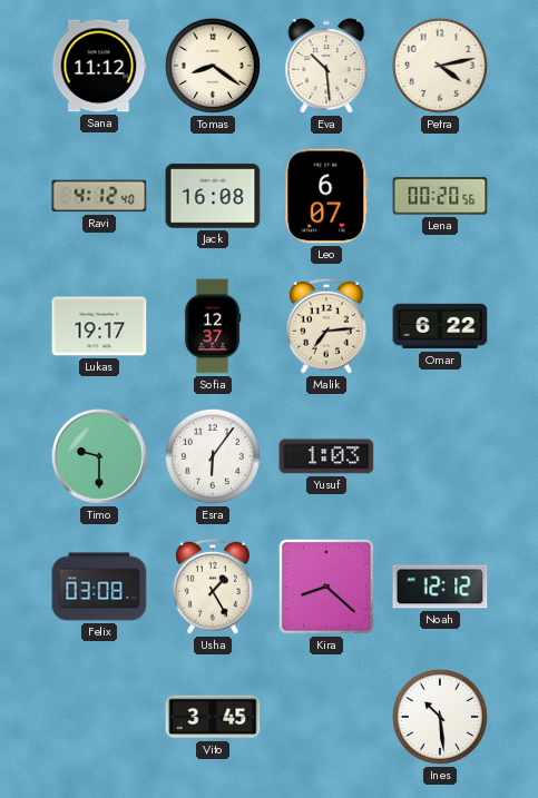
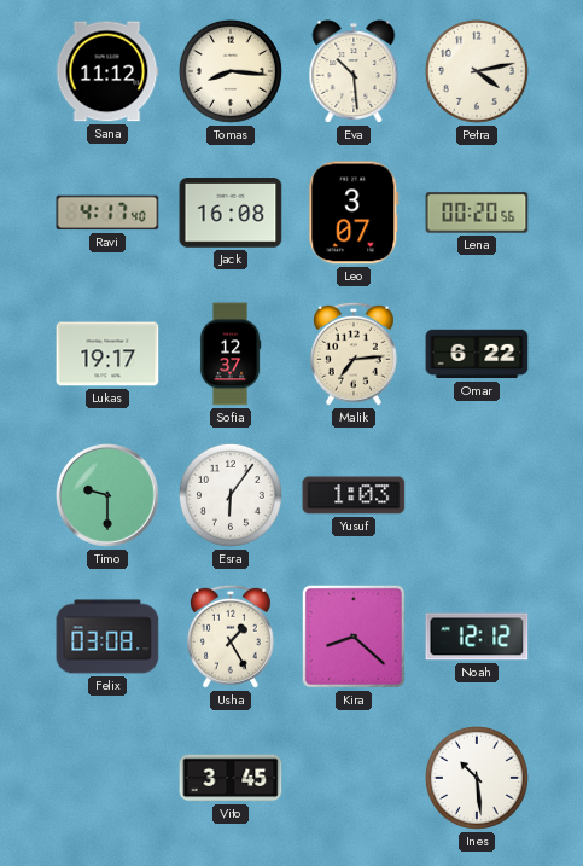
Tomas: 8:21 -> 8:16 (231, 71)
Ravi: 4:12 -> 4:17 (107, 213)
Leo: 6:07 -> 3:07 (354, 213)
